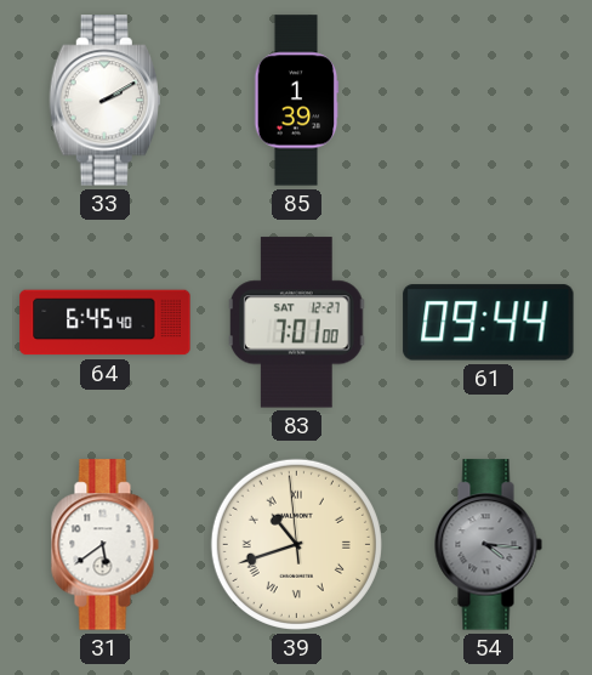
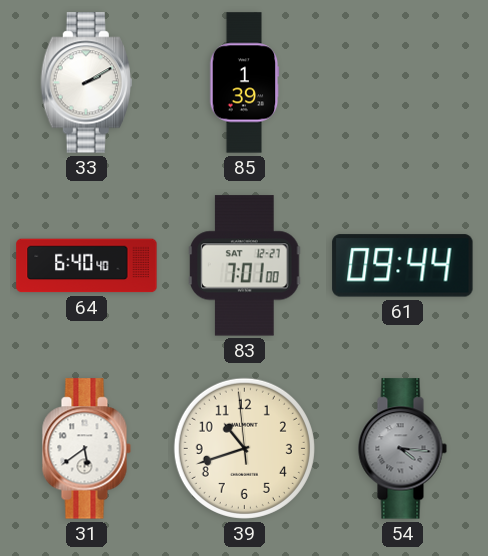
64: 6:45 -> 6:40 (87, 266)
39 numerals: Roman -> Arabic (244, 448)
